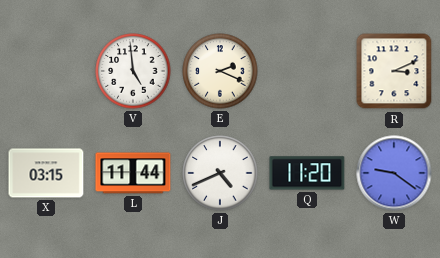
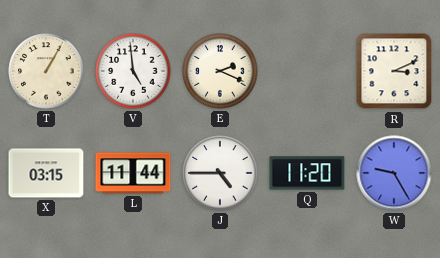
T: none -> 1:05 (46, 71)
J: 4:41 -> 4:45 (220, 173)
W: 9:21 -> 9:25 (394, 173)
